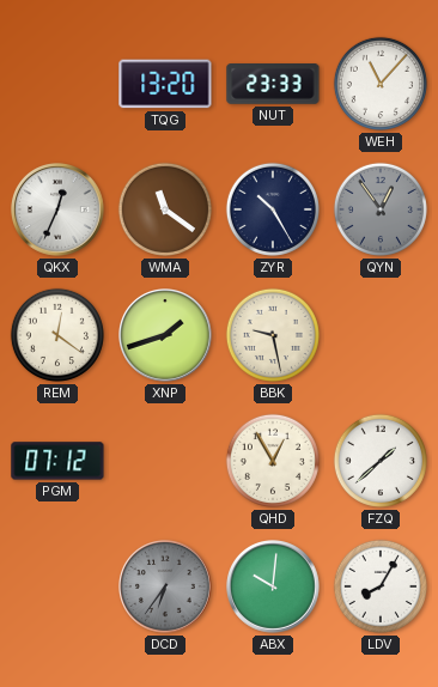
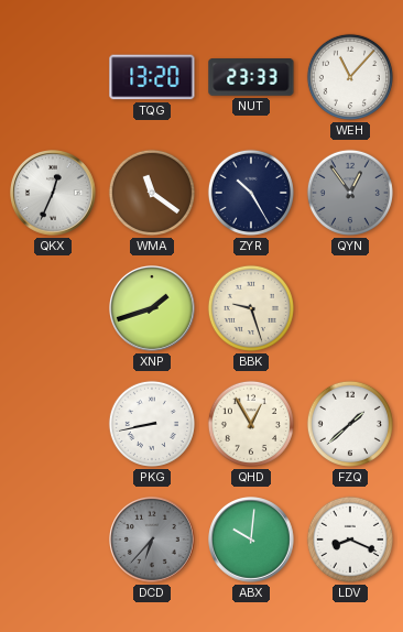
REM: 12:21 -> none (57, 335)
BBK: 9:28 -> 9:27 (251, 308)
PGM: 07:12 -> none (57, 461)
PKG: none -> 8:43 (152, 424)
DCD: 6:36 -> 6:37 (153, 541)
LDV: 8:05 -> 8:19 (350, 540)
